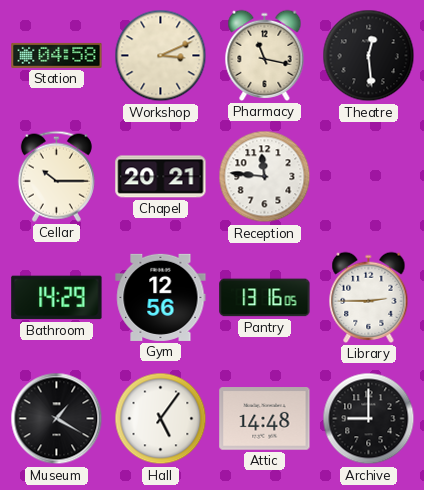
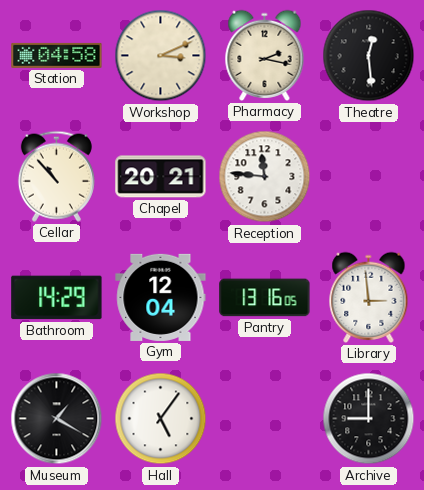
Pharmacy: 11:17 -> 2:17 (265, 55)
Cellar: 10:15 -> 10:53 (56, 176)
Gym: 12:56 -> 12:04 (161, 297)
Library: 2:45 -> 2:59 (369, 297)
Attic: 14:48 -> none (265, 419)
